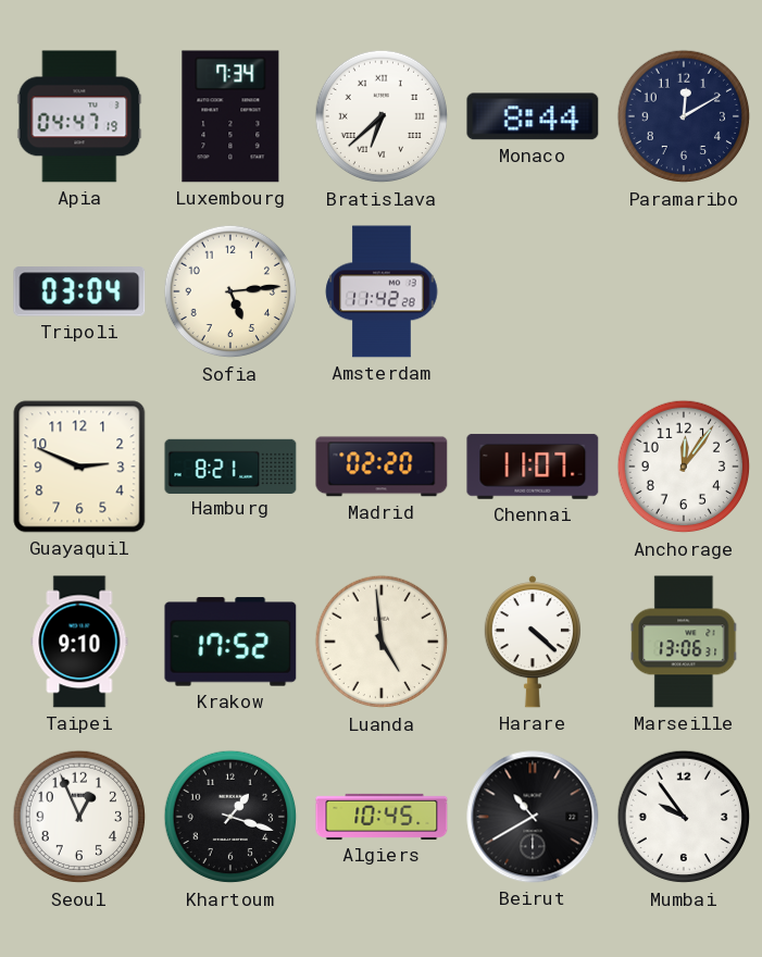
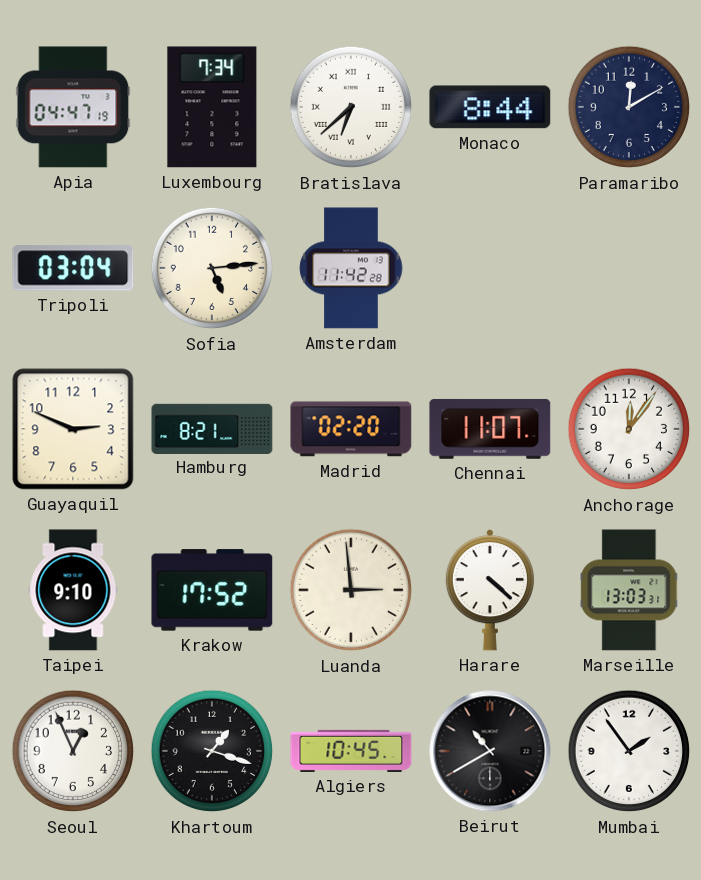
Luanda: 4:59 -> 2:59 (351, 590)
Marseille: 13:06 -> 13:03 (629, 590)
Mumbai: 9:54 -> 1:54 (629, 751)
